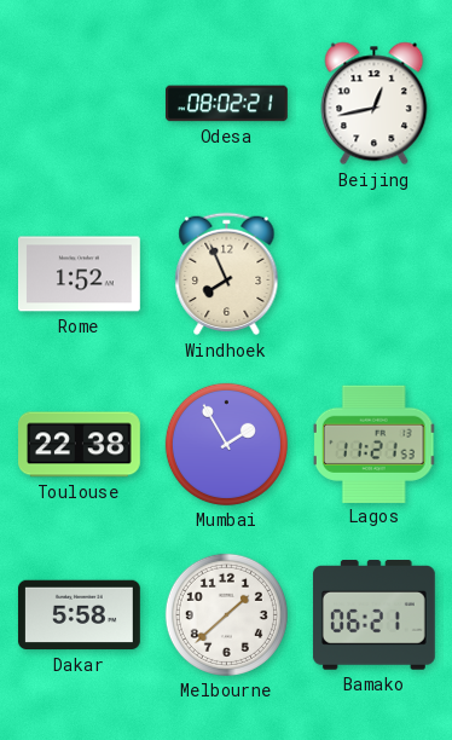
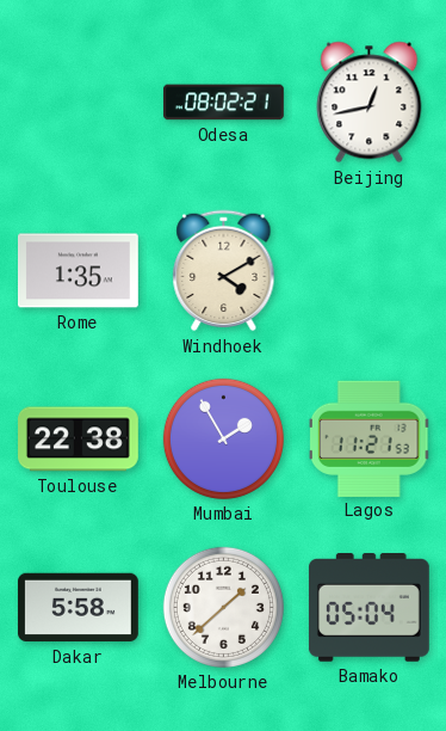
Rome: 1:52 -> 1:35 (79, 271)
Windhoek: 7:56 -> 4:10 (224, 271)
Bamako: 06:21 -> 05:04 (368, 608)
